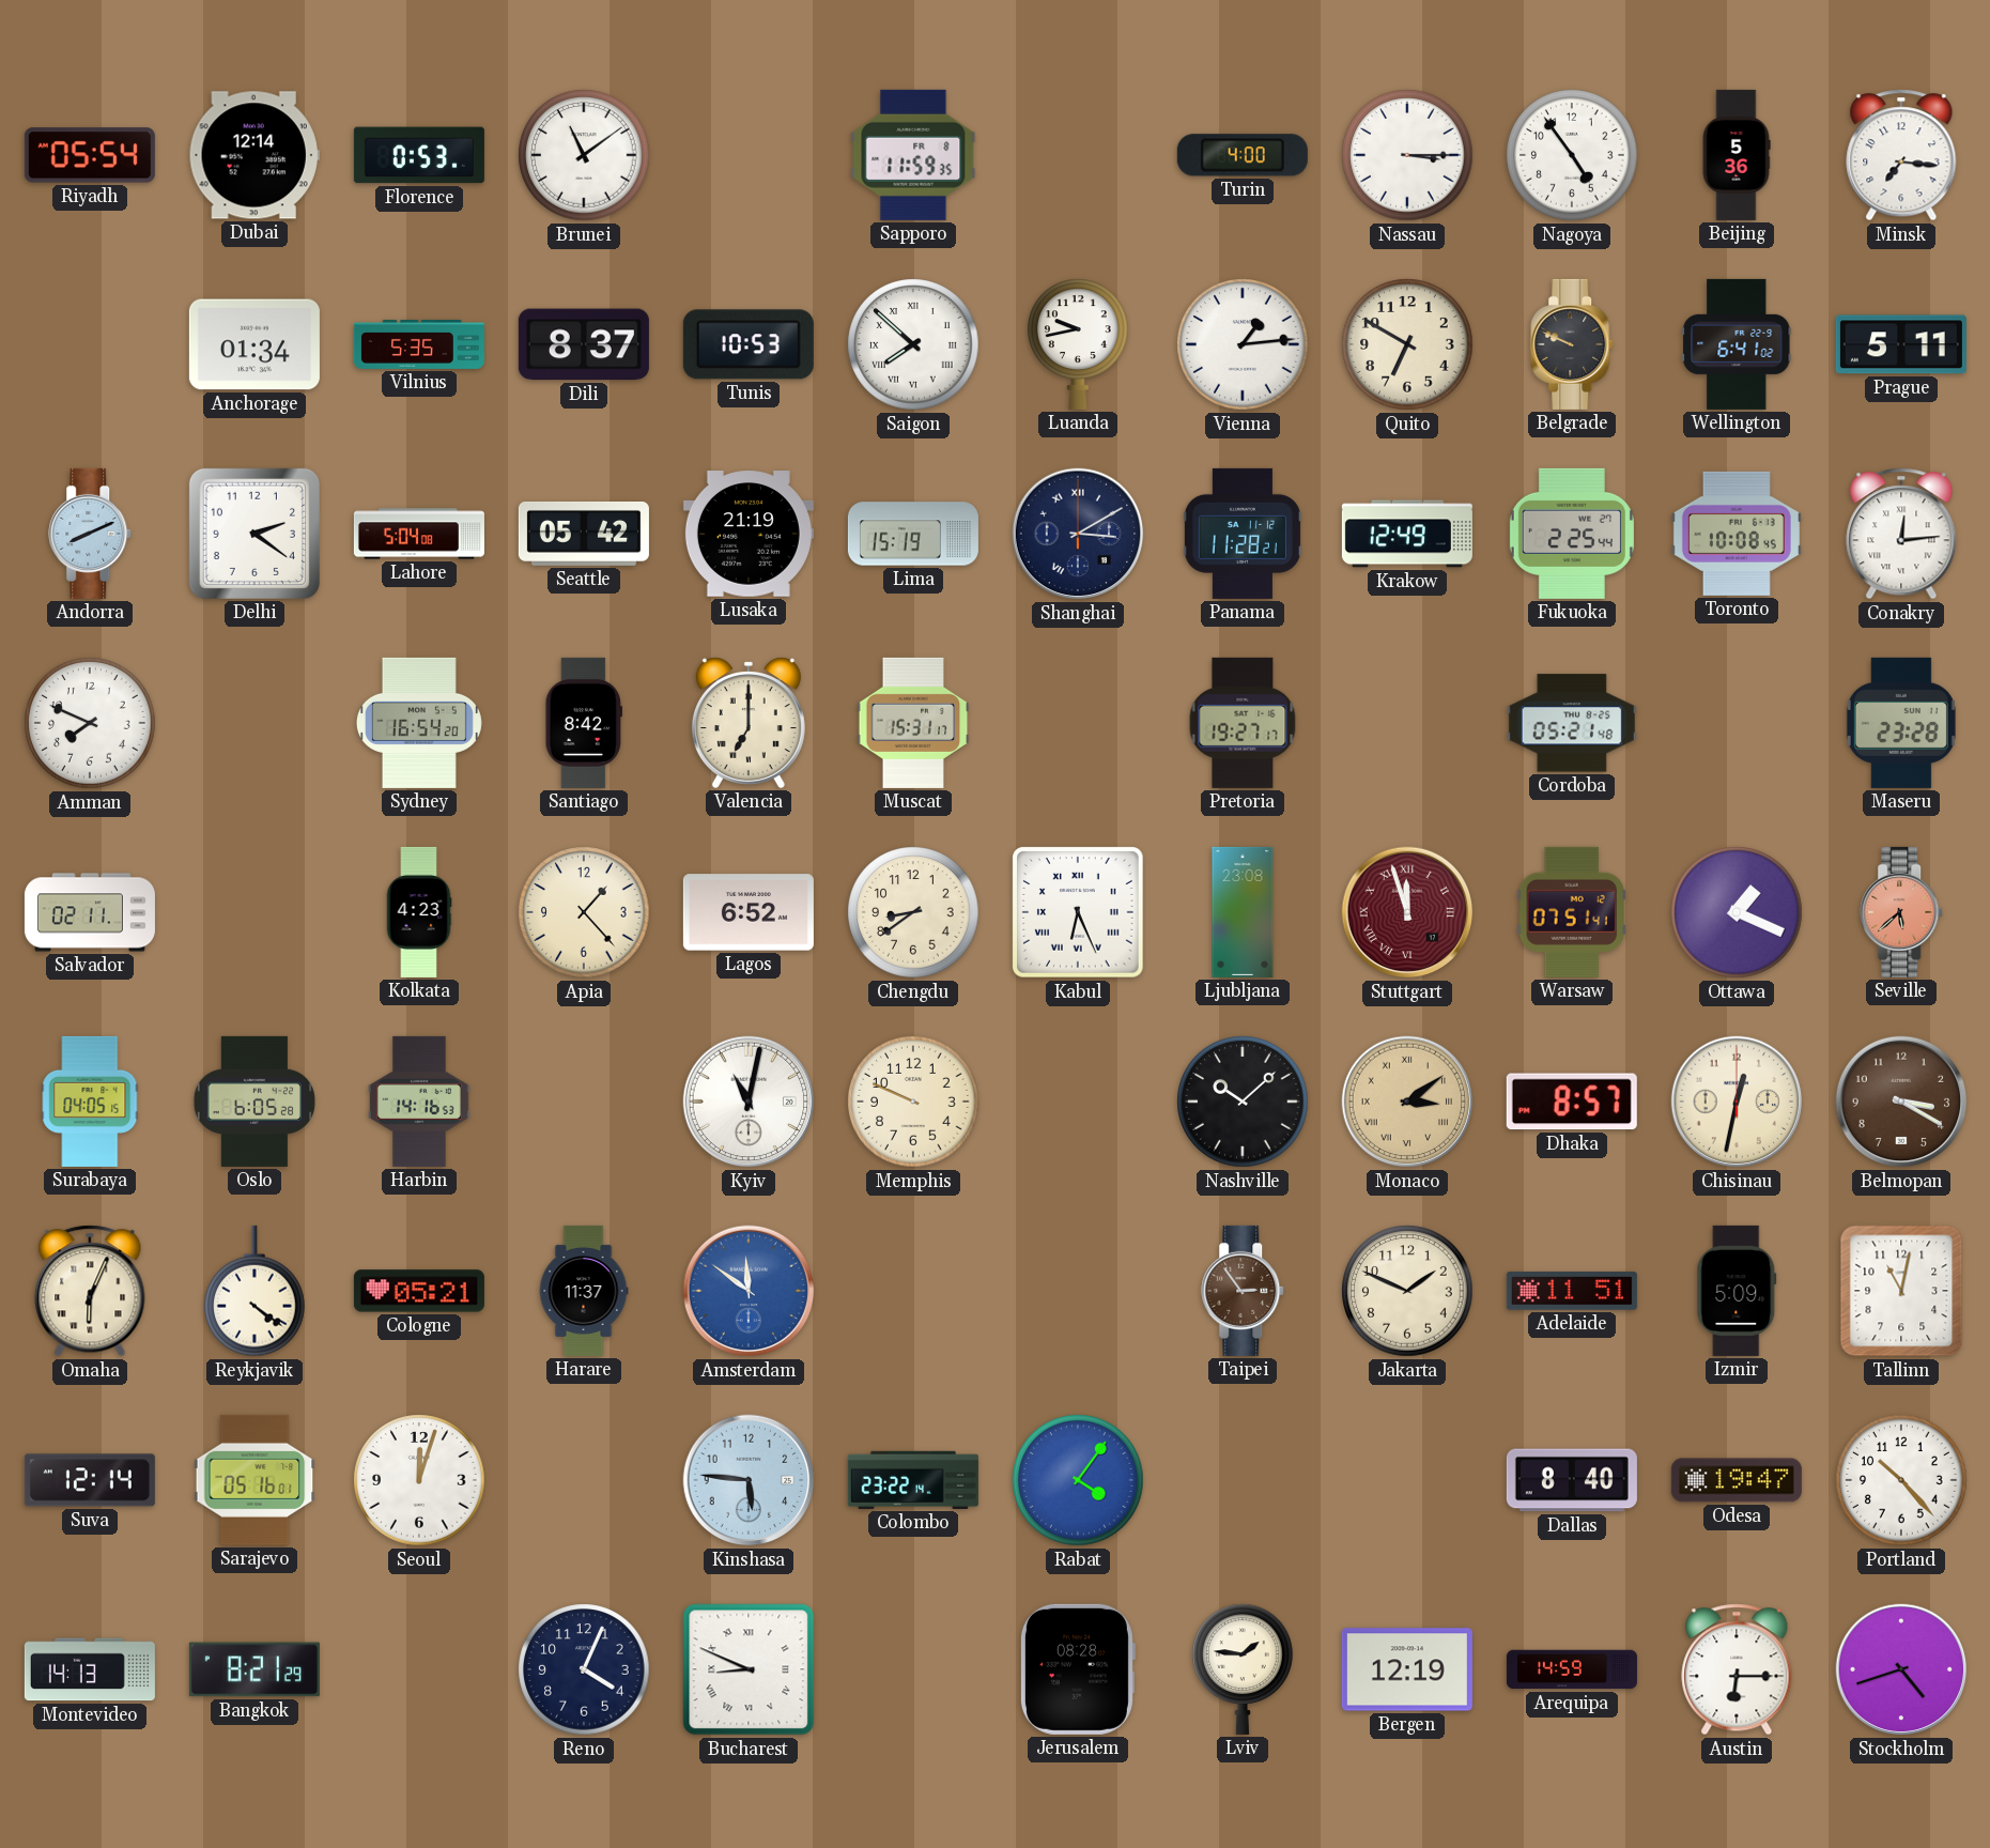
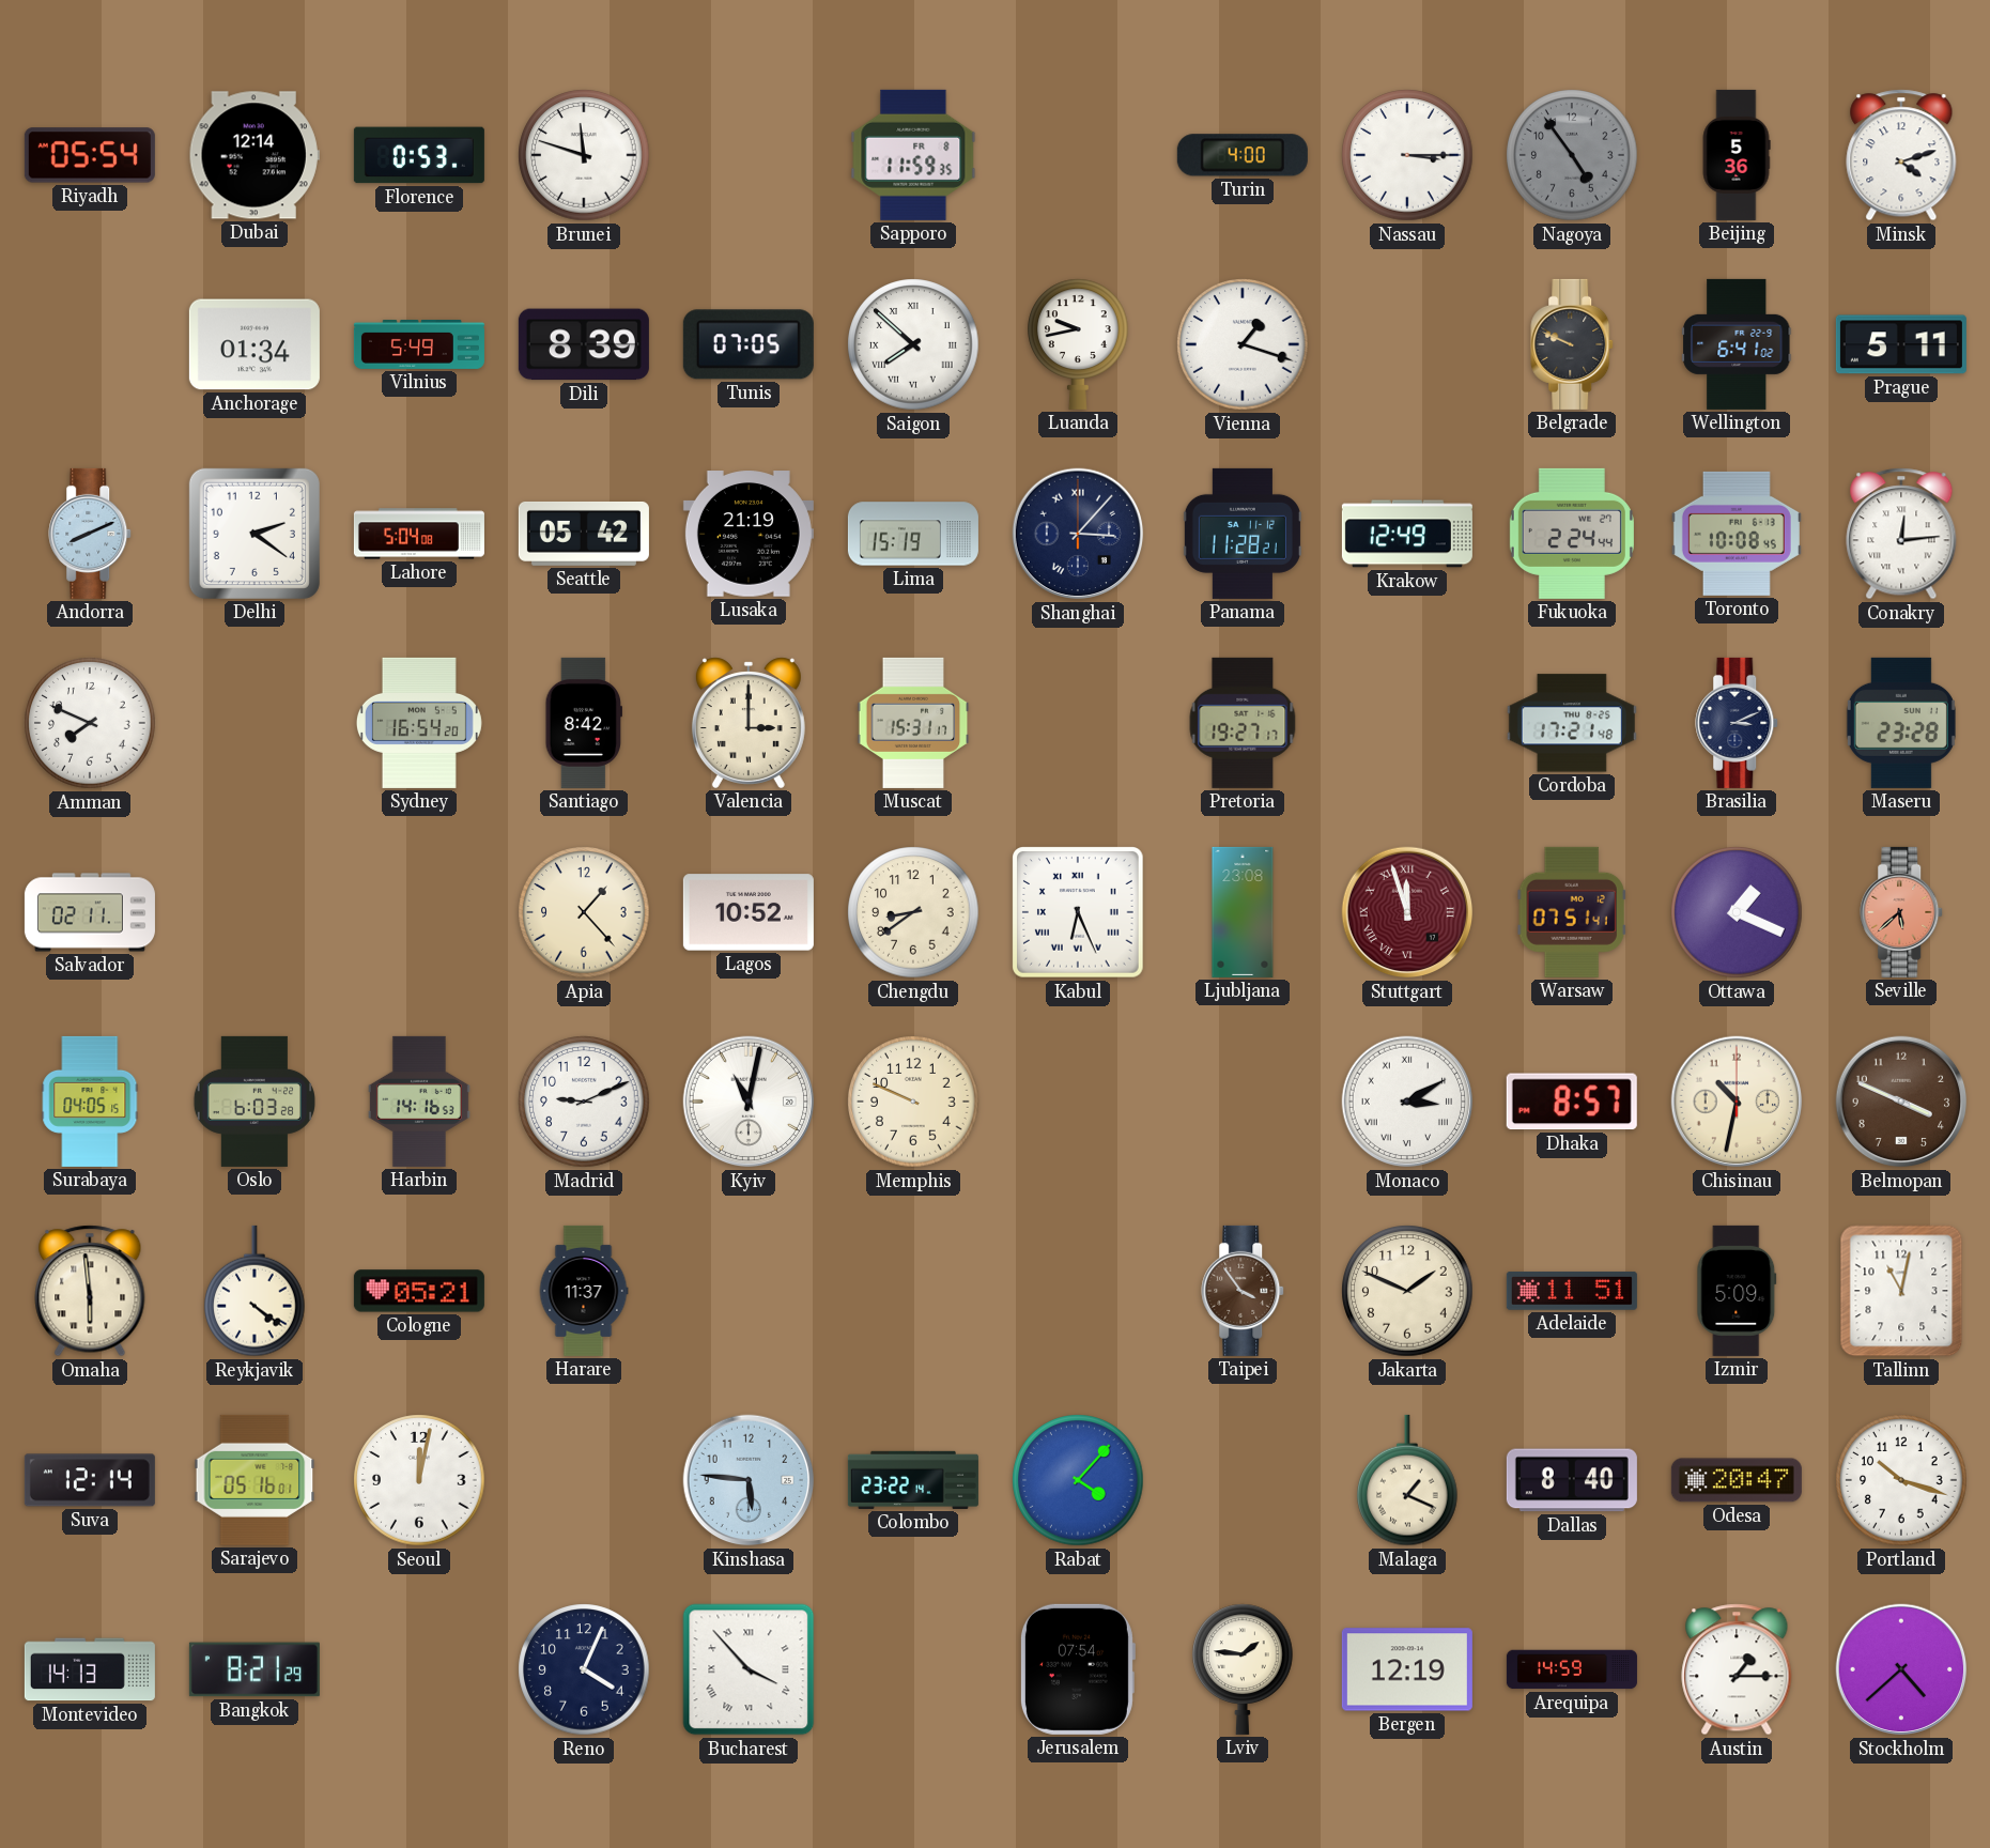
Brunei: 11:09 -> 11:48 (584, 155)
Nagoya dial: white -> grey (1572, 155)
Minsk: 7:16 -> 4:12 (1901, 155)
Vilnius: 5:35 -> 5:49 (419, 344)
Dili: 8:37 -> 8:39 (584, 344)
Tunis: 10:53 -> 07:05 (749, 344)
Vienna: 1:14 -> 1:18 (1243, 344)
Quito: 6:50 -> none (1407, 344)
Shanghai: 3:10 -> 3:07 (1078, 534)
Fukuoka: 2:25 -> 2:24 (1572, 534)
Valencia: 7:00 -> 3:00 (749, 723)
Cordoba: 05:21 -> 17:21 (1572, 723)
Brasilia: none -> 3:11 (1738, 723)
Kolkata: 4:23 -> none (419, 912)
Lagos: 6:52 -> 10:52 (749, 912)
Oslo: 6:05 -> 6:03 (254, 1102)
Madrid: none -> 9:11 (584, 1102)
Nashville: 10:08 -> none (1243, 1102)
Monaco: 3:09 -> 3:10 (1407, 1102)
Monaco dial: champagne -> white (1407, 1102)
Chisinau: 12:32 -> 10:32 (1737, 1102)
Belmopan: 3:20 -> 3:49 (1901, 1102)
Omaha: 6:04 -> 5:59 (90, 1291)
Amsterdam: 11:51 -> none (749, 1291)
Taipei: 2:54 -> 3:54 (1244, 1291)
Seoul: 12:03 -> 12:02 (419, 1480)
Rabat: 4:06 -> 4:07 (1078, 1480)
Malaga: none -> 1:19 (1407, 1480)
Odesa: 19:47 -> 20:47 (1737, 1480)
Portland: 10:23 -> 10:18 (1901, 1480)
Bucharest: 8:49 -> 3:53 (749, 1669)
Jerusalem: 08:28 -> 07:54 (1077, 1669)
Austin: 6:15 -> 1:15 (1737, 1669)
Stockholm: 4:42 -> 4:38 (1901, 1669)
